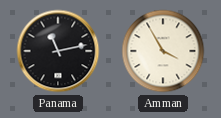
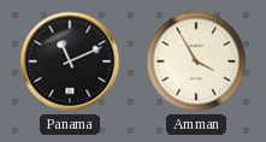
Panama: 11:13 -> 11:11 (70, 61)
